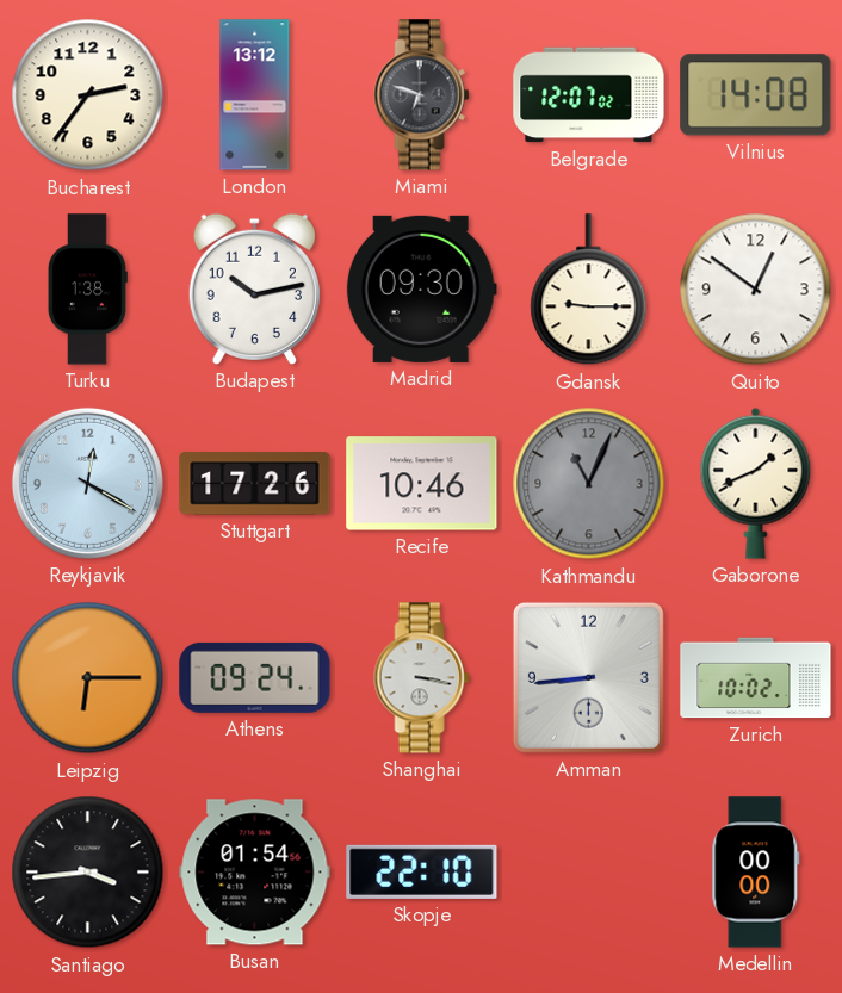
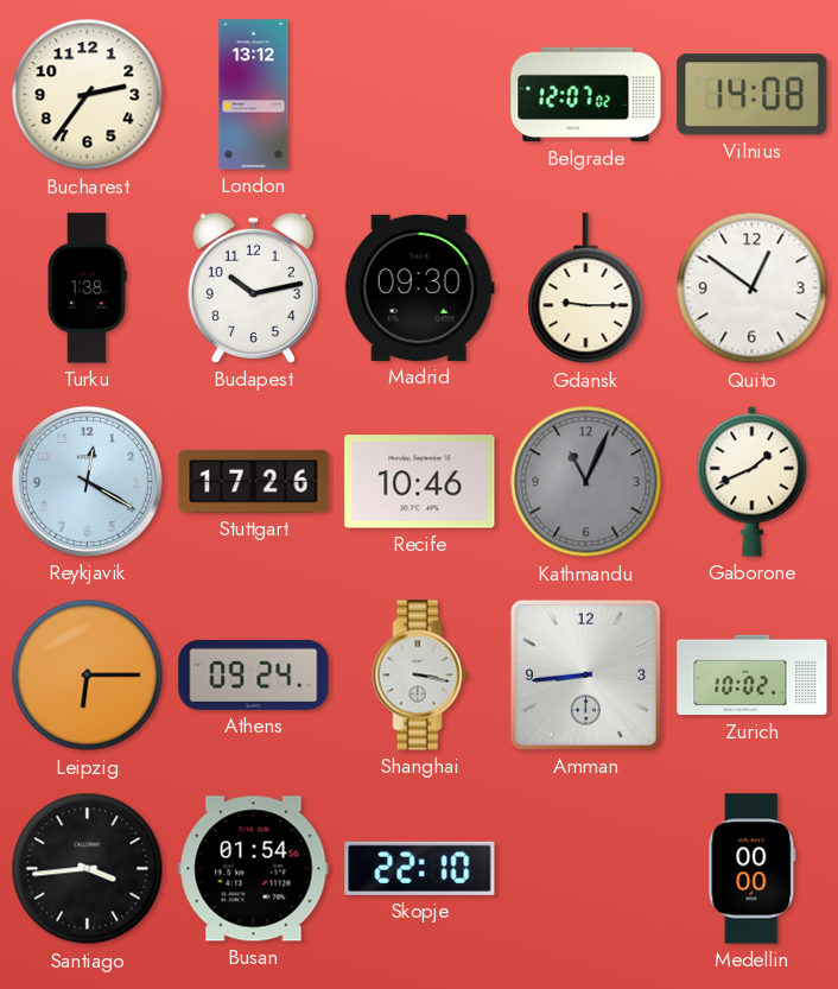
Miami: 6:48 -> none (422, 95)
